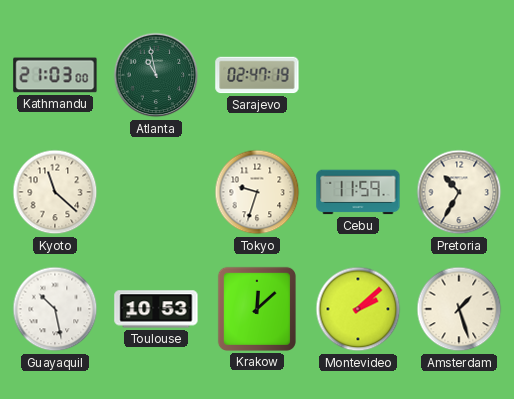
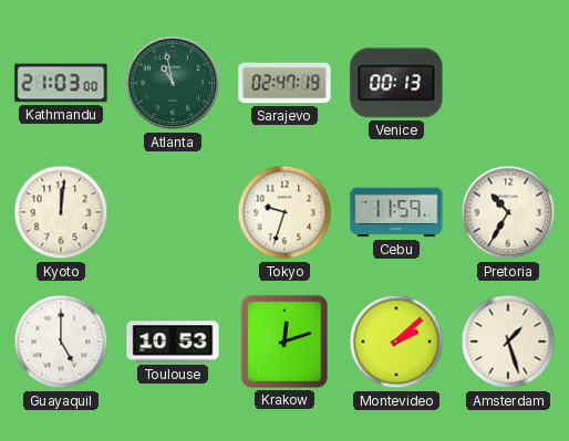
Venice: none -> 00:13 (396, 83)
Kyoto: 11:22 -> 12:01 (61, 212)
Guayaquil: 10:28 -> 5:00 (61, 342)
Krakow: 12:08 -> 12:12 (284, 342)
